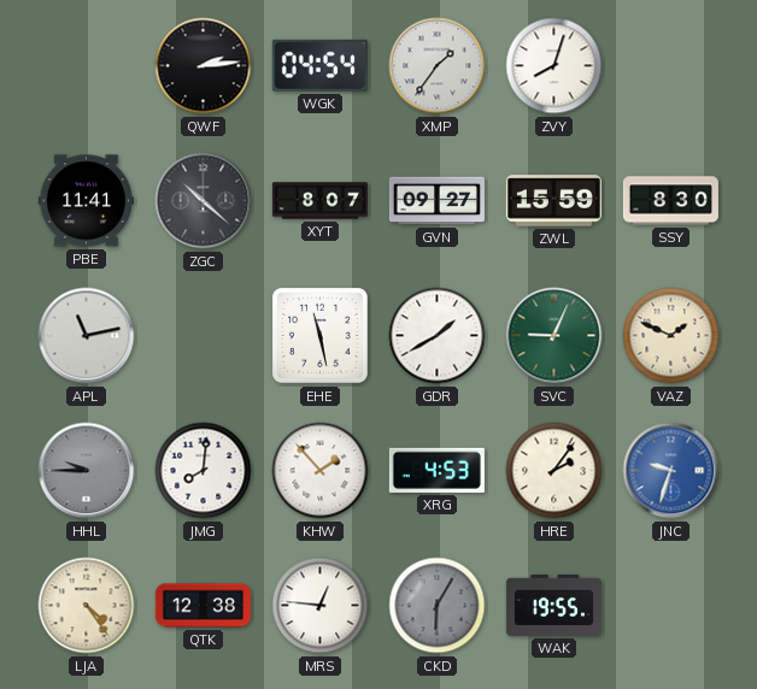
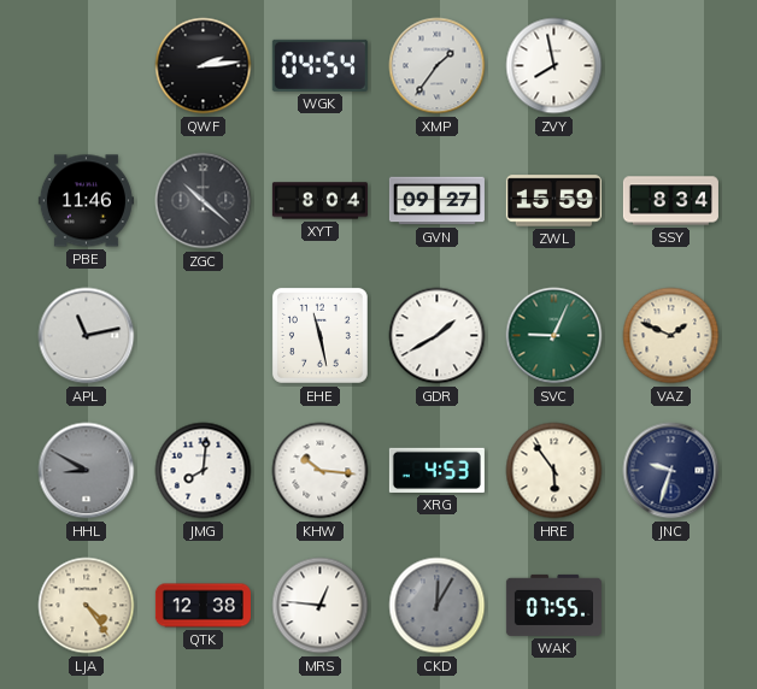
ZVY: 8:03 -> 7:58 (554, 66)
PBE: 11:41 -> 11:46 (86, 201)
XYT: 8:07 -> 8:04 (319, 201)
SSY: 8:30 -> 8:34 (670, 201)
HHL: 9:45 -> 8:50 (87, 471)
KHW: 1:53 -> 10:16 (321, 471)
HRE: 2:06 -> 5:54 (554, 471)
JNC dial: blue -> navy (671, 471)
CKD: 6:05 -> 12:05 (438, 606)
WAK: 19:55 -> 07:55 (553, 605)
